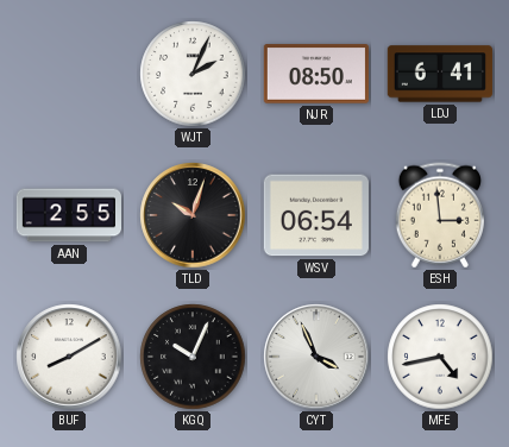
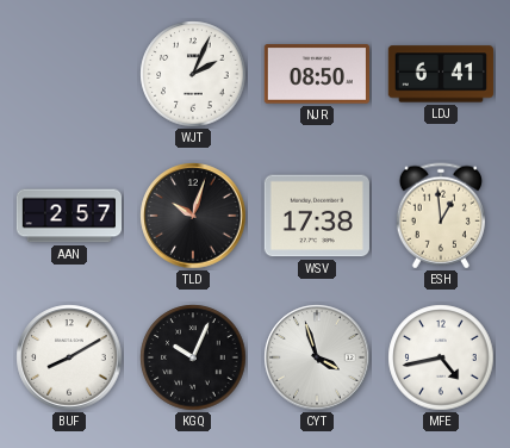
AAN: 2:55 -> 2:57 (68, 216)
WSV: 06:54 -> 17:38 (317, 216)
ESH: 2:59 -> 12:59 (441, 216)
CYT: 3:56 -> 3:57 (317, 357)
